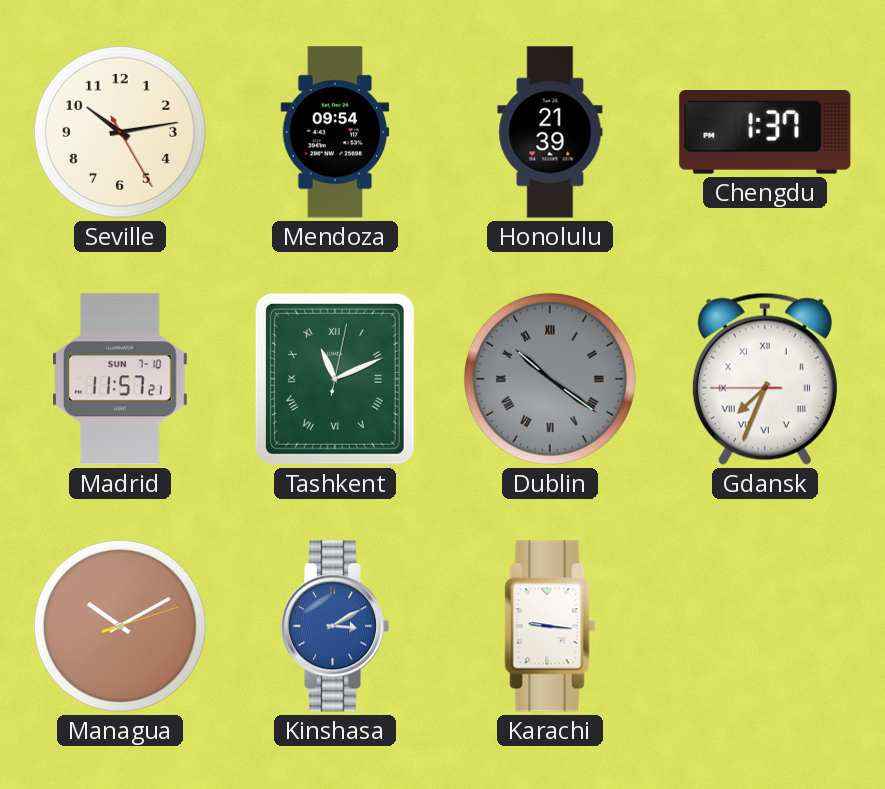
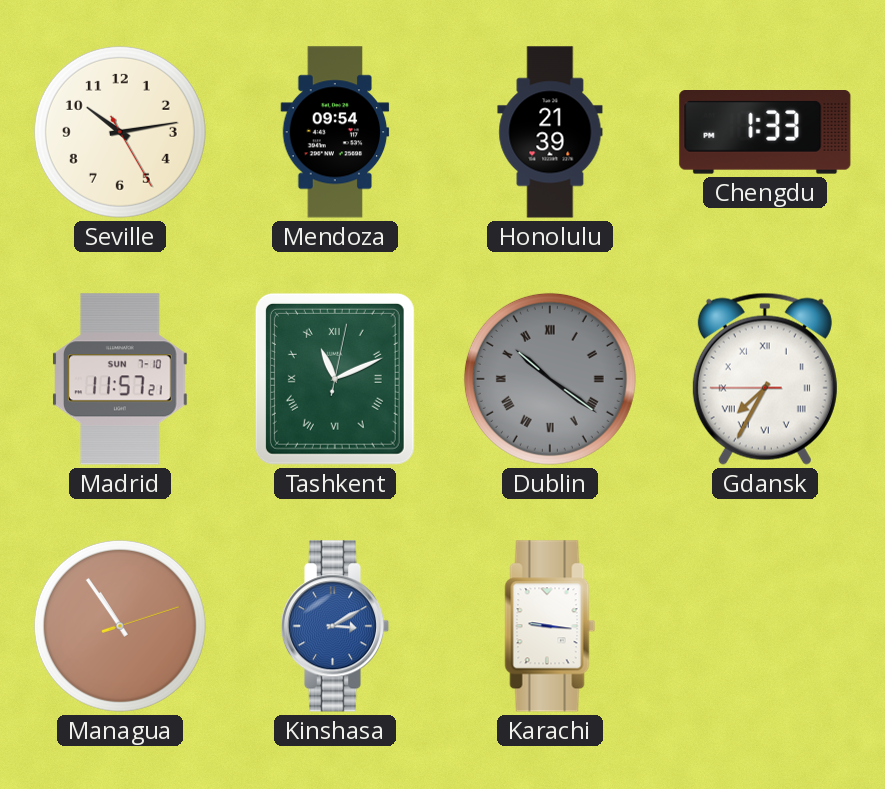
Chengdu: 1:37 -> 1:33 (765, 133)
Gdansk: 7:33 -> 7:34 (765, 379)
Managua: 10:10 -> 10:54 (120, 626)
